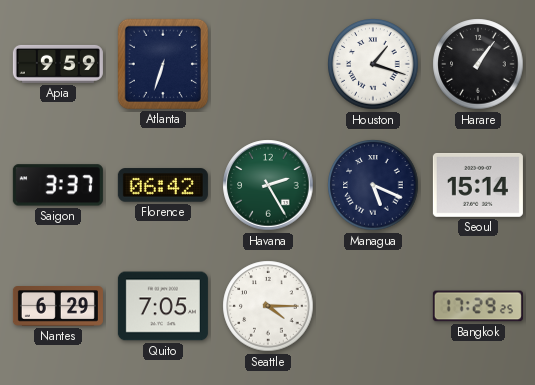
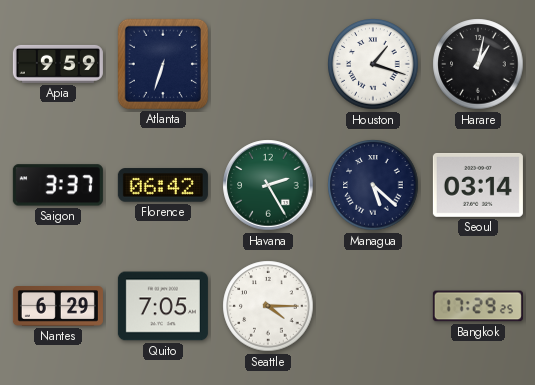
Harare: 1:06 -> 1:02 (478, 64)
Managua: 5:19 -> 5:22 (373, 185)
Seoul: 15:14 -> 03:14 (478, 185)
